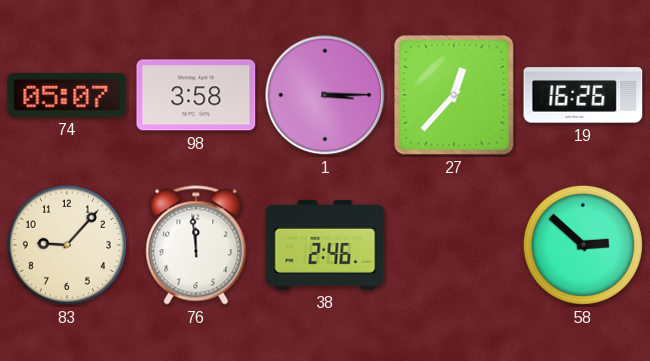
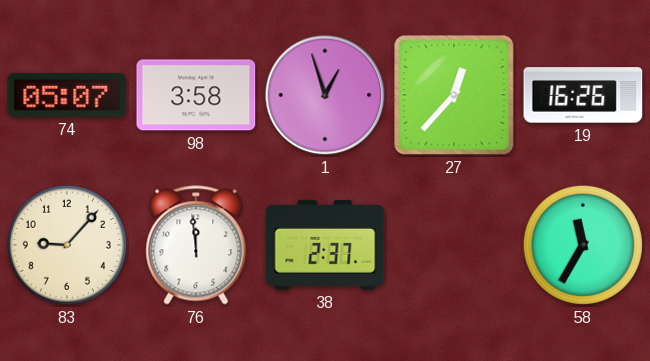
1: 3:15 -> 12:57 (325, 95)
38: 2:46 -> 2:37 (325, 245)
58: 2:52 -> 11:35 (583, 245)
